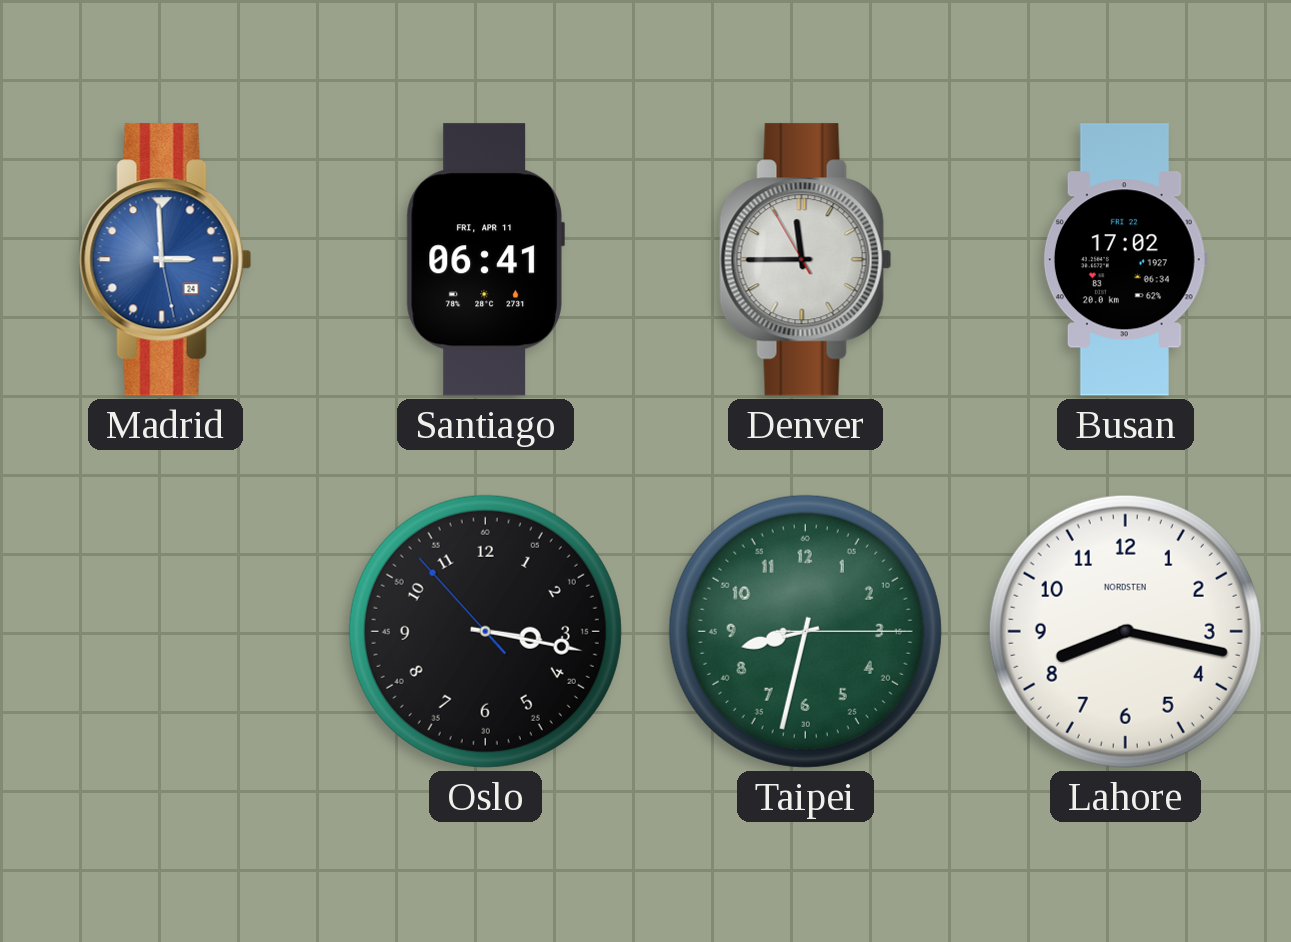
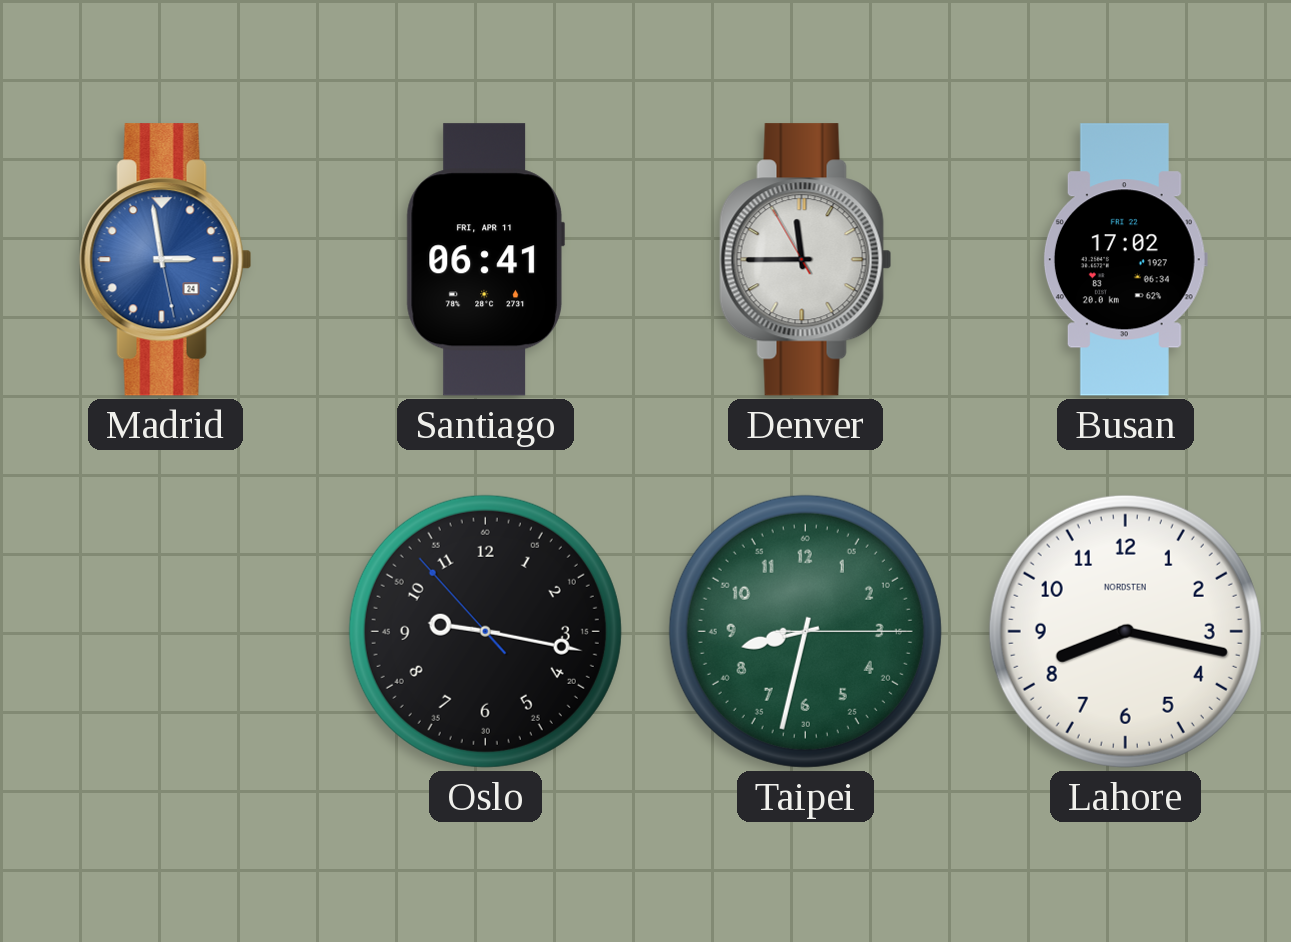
Madrid: 2:59 -> 2:58 (166, 260)
Oslo: 3:16 -> 9:16 (485, 631)
